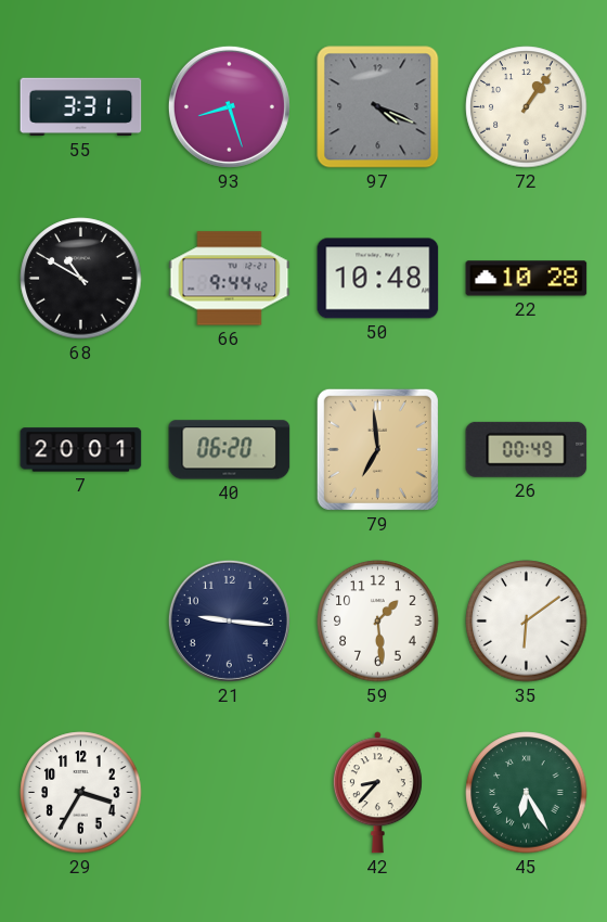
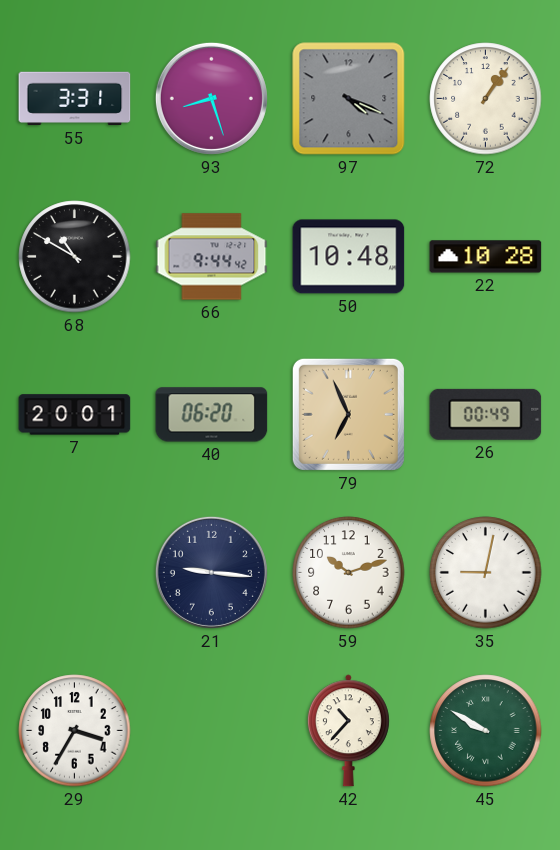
79: 6:59 -> 6:56 (348, 414)
59: 1:29 -> 10:12 (349, 573)
35: 6:09 -> 9:02 (486, 573)
42: 8:37 -> 10:37 (348, 731)
45: 6:25 -> 9:50 (486, 731)
